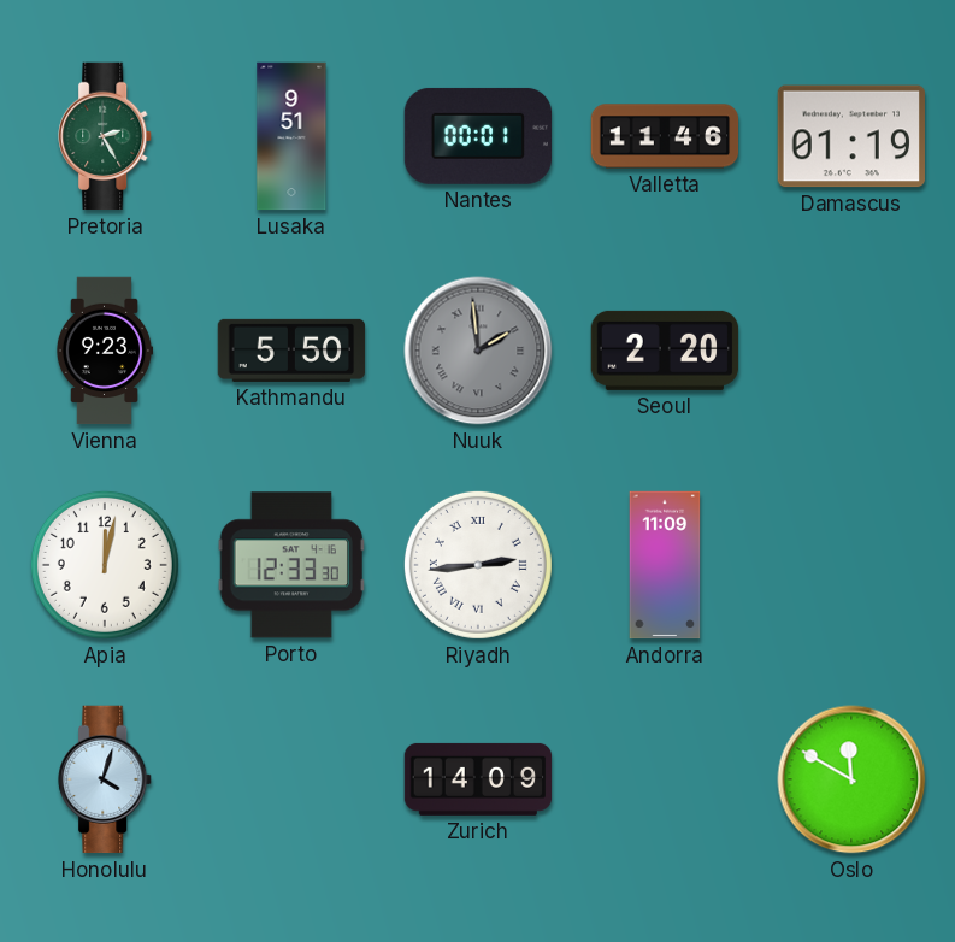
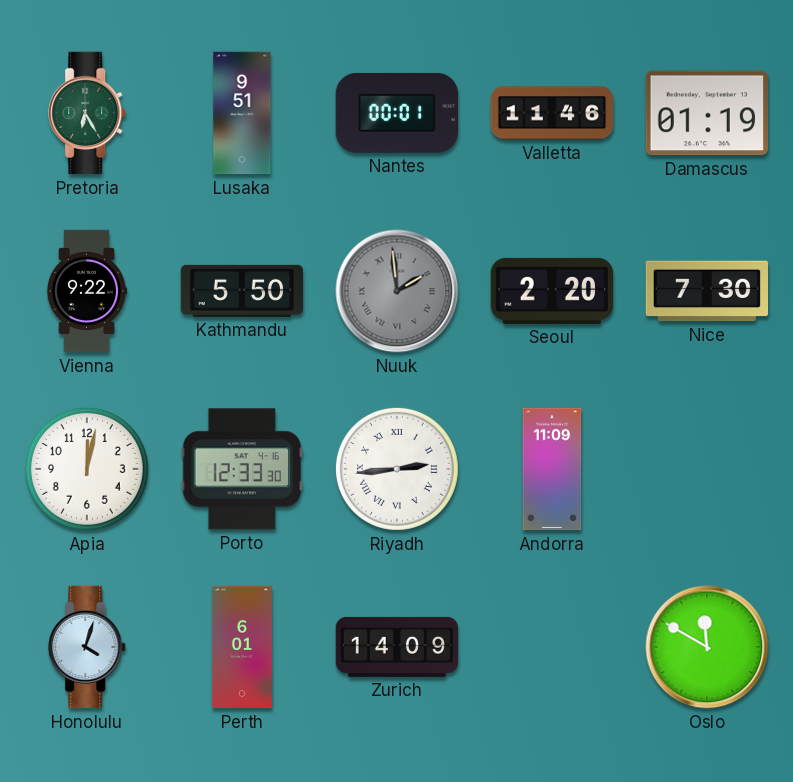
Pretoria: 2:25 -> 6:25 (88, 113)
Vienna: 9:23 -> 9:22 (87, 291)
Nice: none -> 7:30 (707, 291)
Perth: none -> 6:01 (242, 647)
